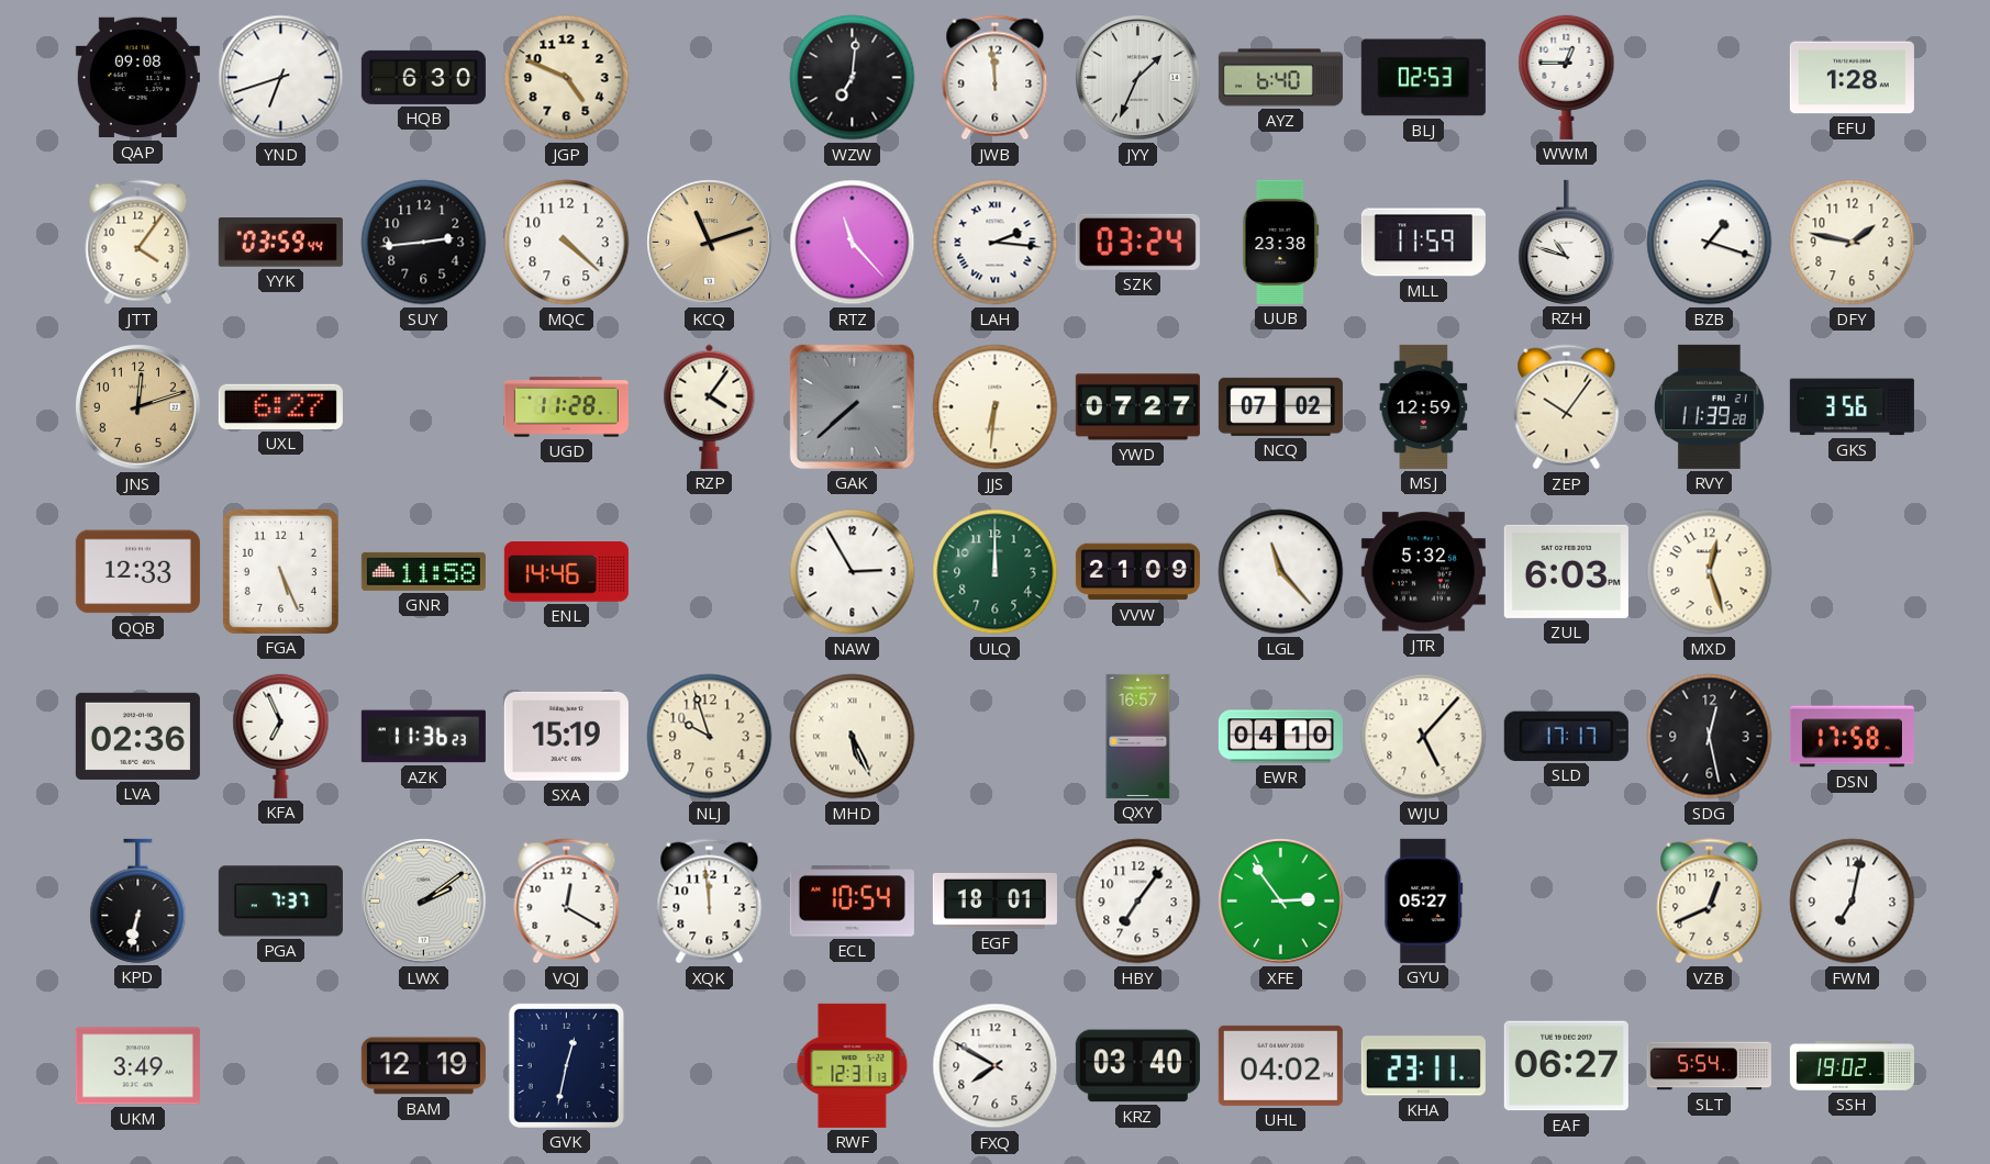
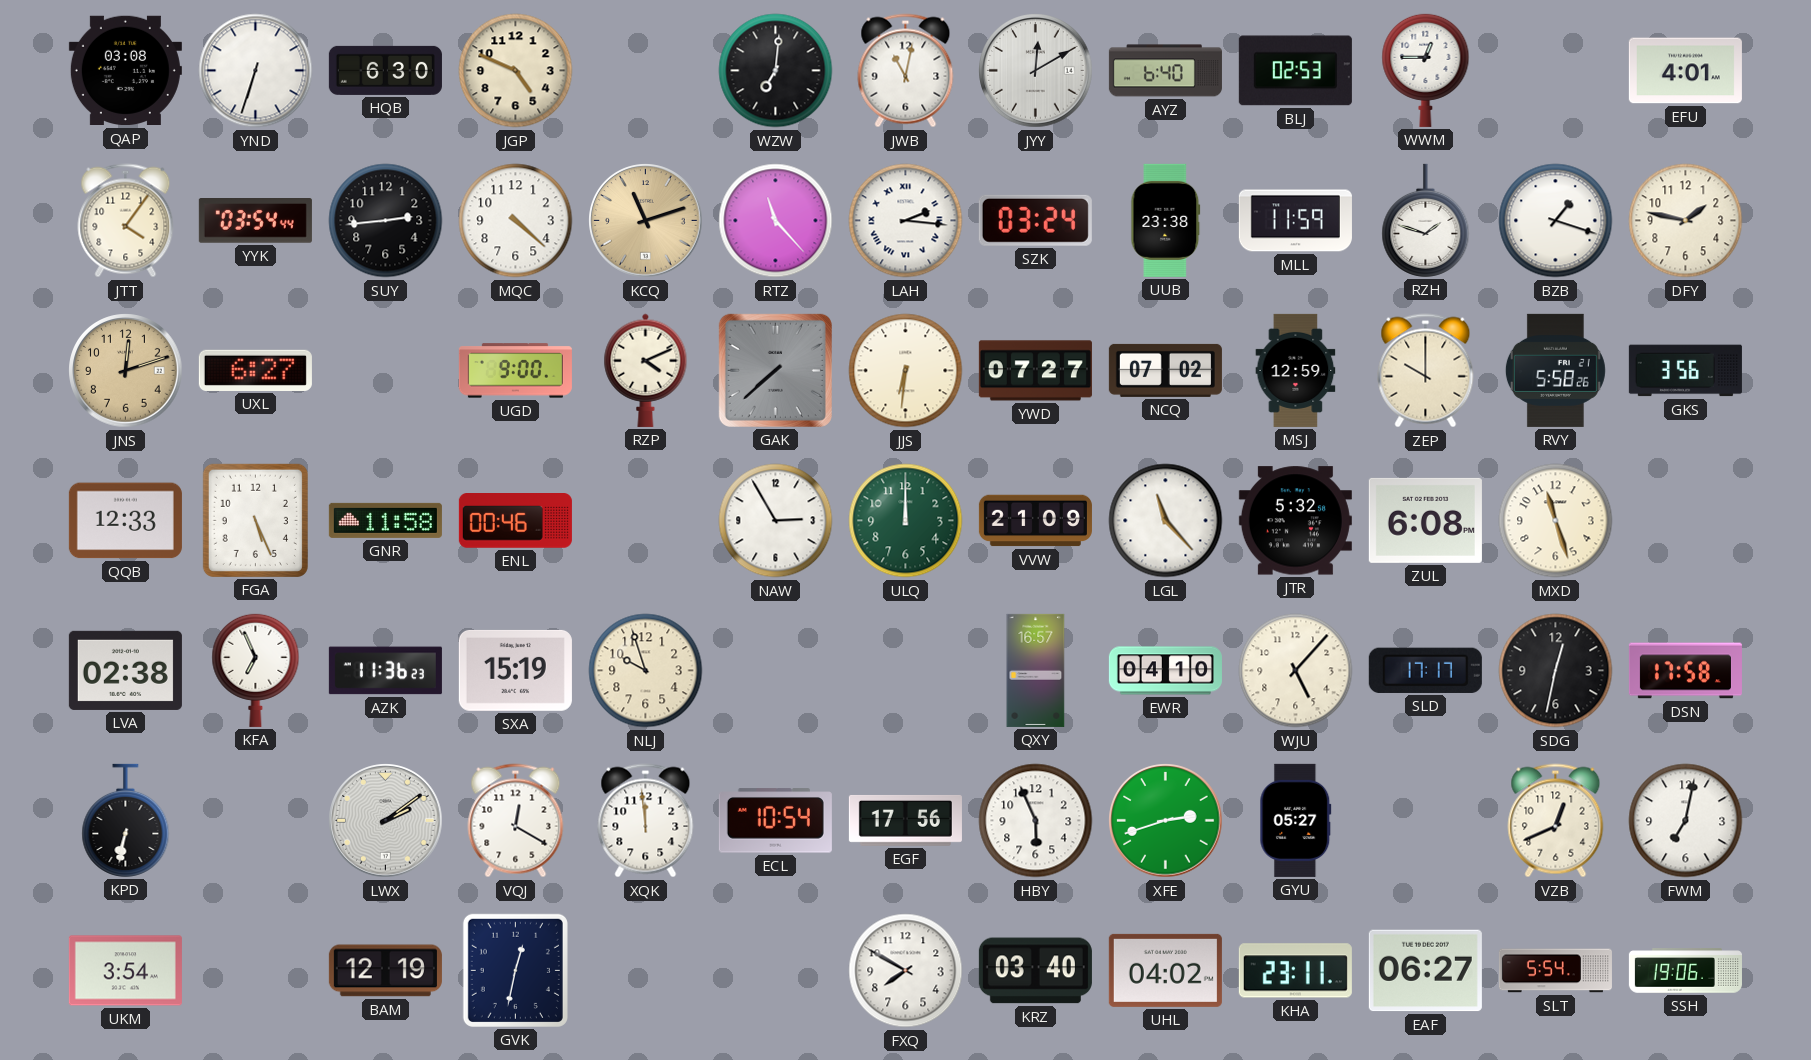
QAP: 09:08 -> 03:08 (125, 71)
YND: 6:42 -> 6:33 (256, 71)
JWB: 11:59 -> 11:02 (906, 71)
JYY: 1:34 -> 12:10 (1036, 71)
EFU: 1:28 -> 4:01 (1685, 71)
YYK: 03:59 -> 03:54 (255, 221)
RZH: 10:48 -> 1:48 (1426, 220)
UGD: 11:28 -> 9:00 (515, 371)
RZP: 4:06 -> 4:11 (646, 370)
ZEP: 10:06 -> 10:00 (1426, 371)
RVY: 11:39 -> 5:58 (1555, 370)
ENL: 14:46 -> 00:46 (515, 521)
ZUL: 6:03 -> 6:08 (1425, 520)
MXD: 12:27 -> 11:27 (1556, 521)
LVA: 02:36 -> 02:38 (125, 670)
MHD: 5:26 -> none (853, 737)
SDG: 12:28 -> 12:32 (1556, 671)
PGA: 7:37 -> none (280, 902)
EGF: 18:01 -> 17:56 (905, 821)
HBY: 7:06 -> 5:56 (1036, 821)
XFE: 2:54 -> 2:42 (1166, 821)
UKM: 3:49 -> 3:54 (125, 971)
RWF: 12:31 -> none (853, 1065)
SSH: 19:02 -> 19:06 (1685, 971)
